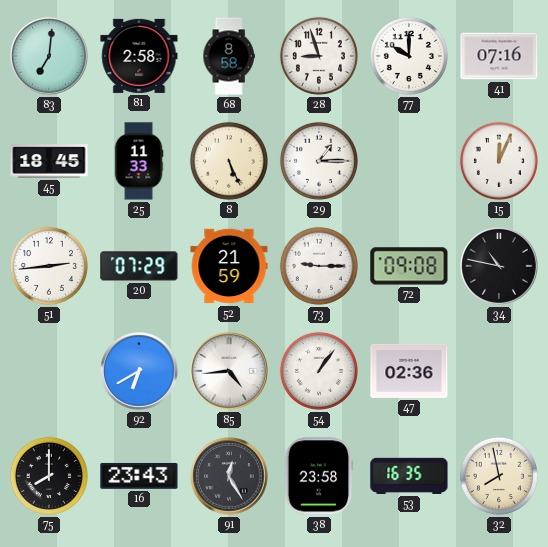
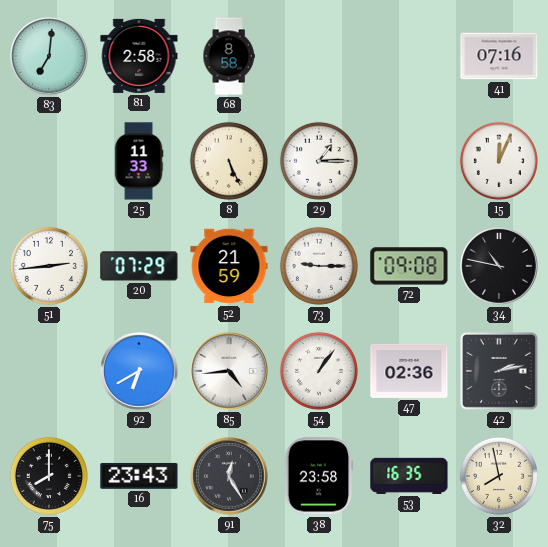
28: 8:57 -> none (319, 56)
77: 10:00 -> none (409, 56)
45: 18:45 -> none (49, 161)
42: none -> 2:13 (500, 372)
